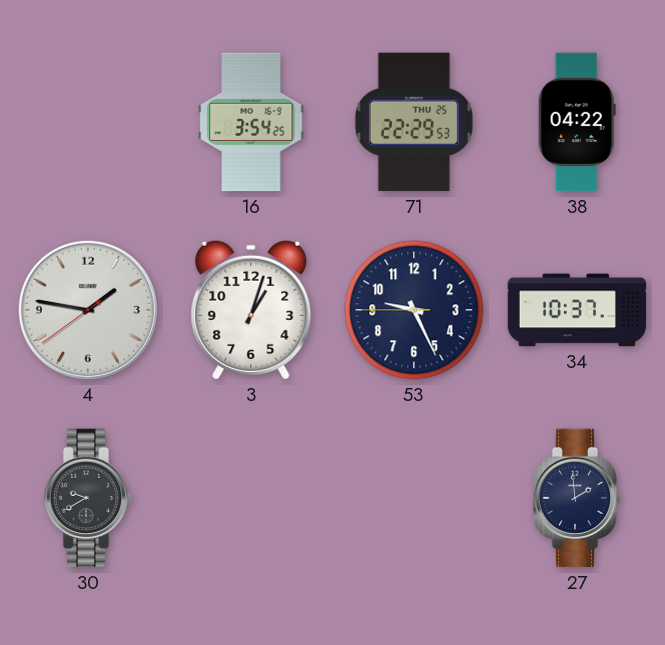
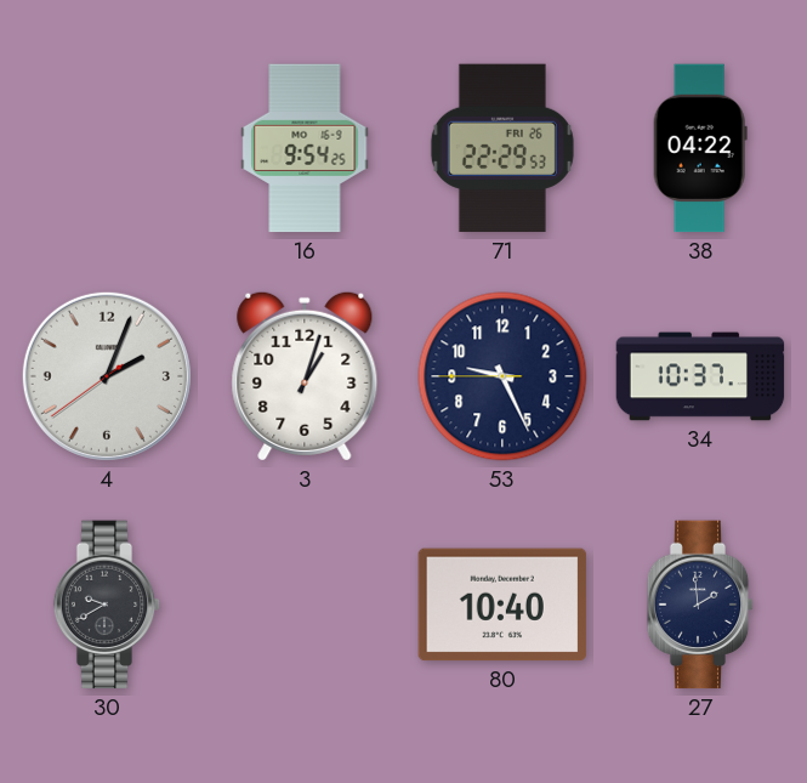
16: 3:54 -> 9:54 (305, 148)
71 date: THU 25 -> FRI 26 (502, 148)
4: 1:46 -> 2:03 (107, 376)
80: none -> 10:40 (502, 605)
